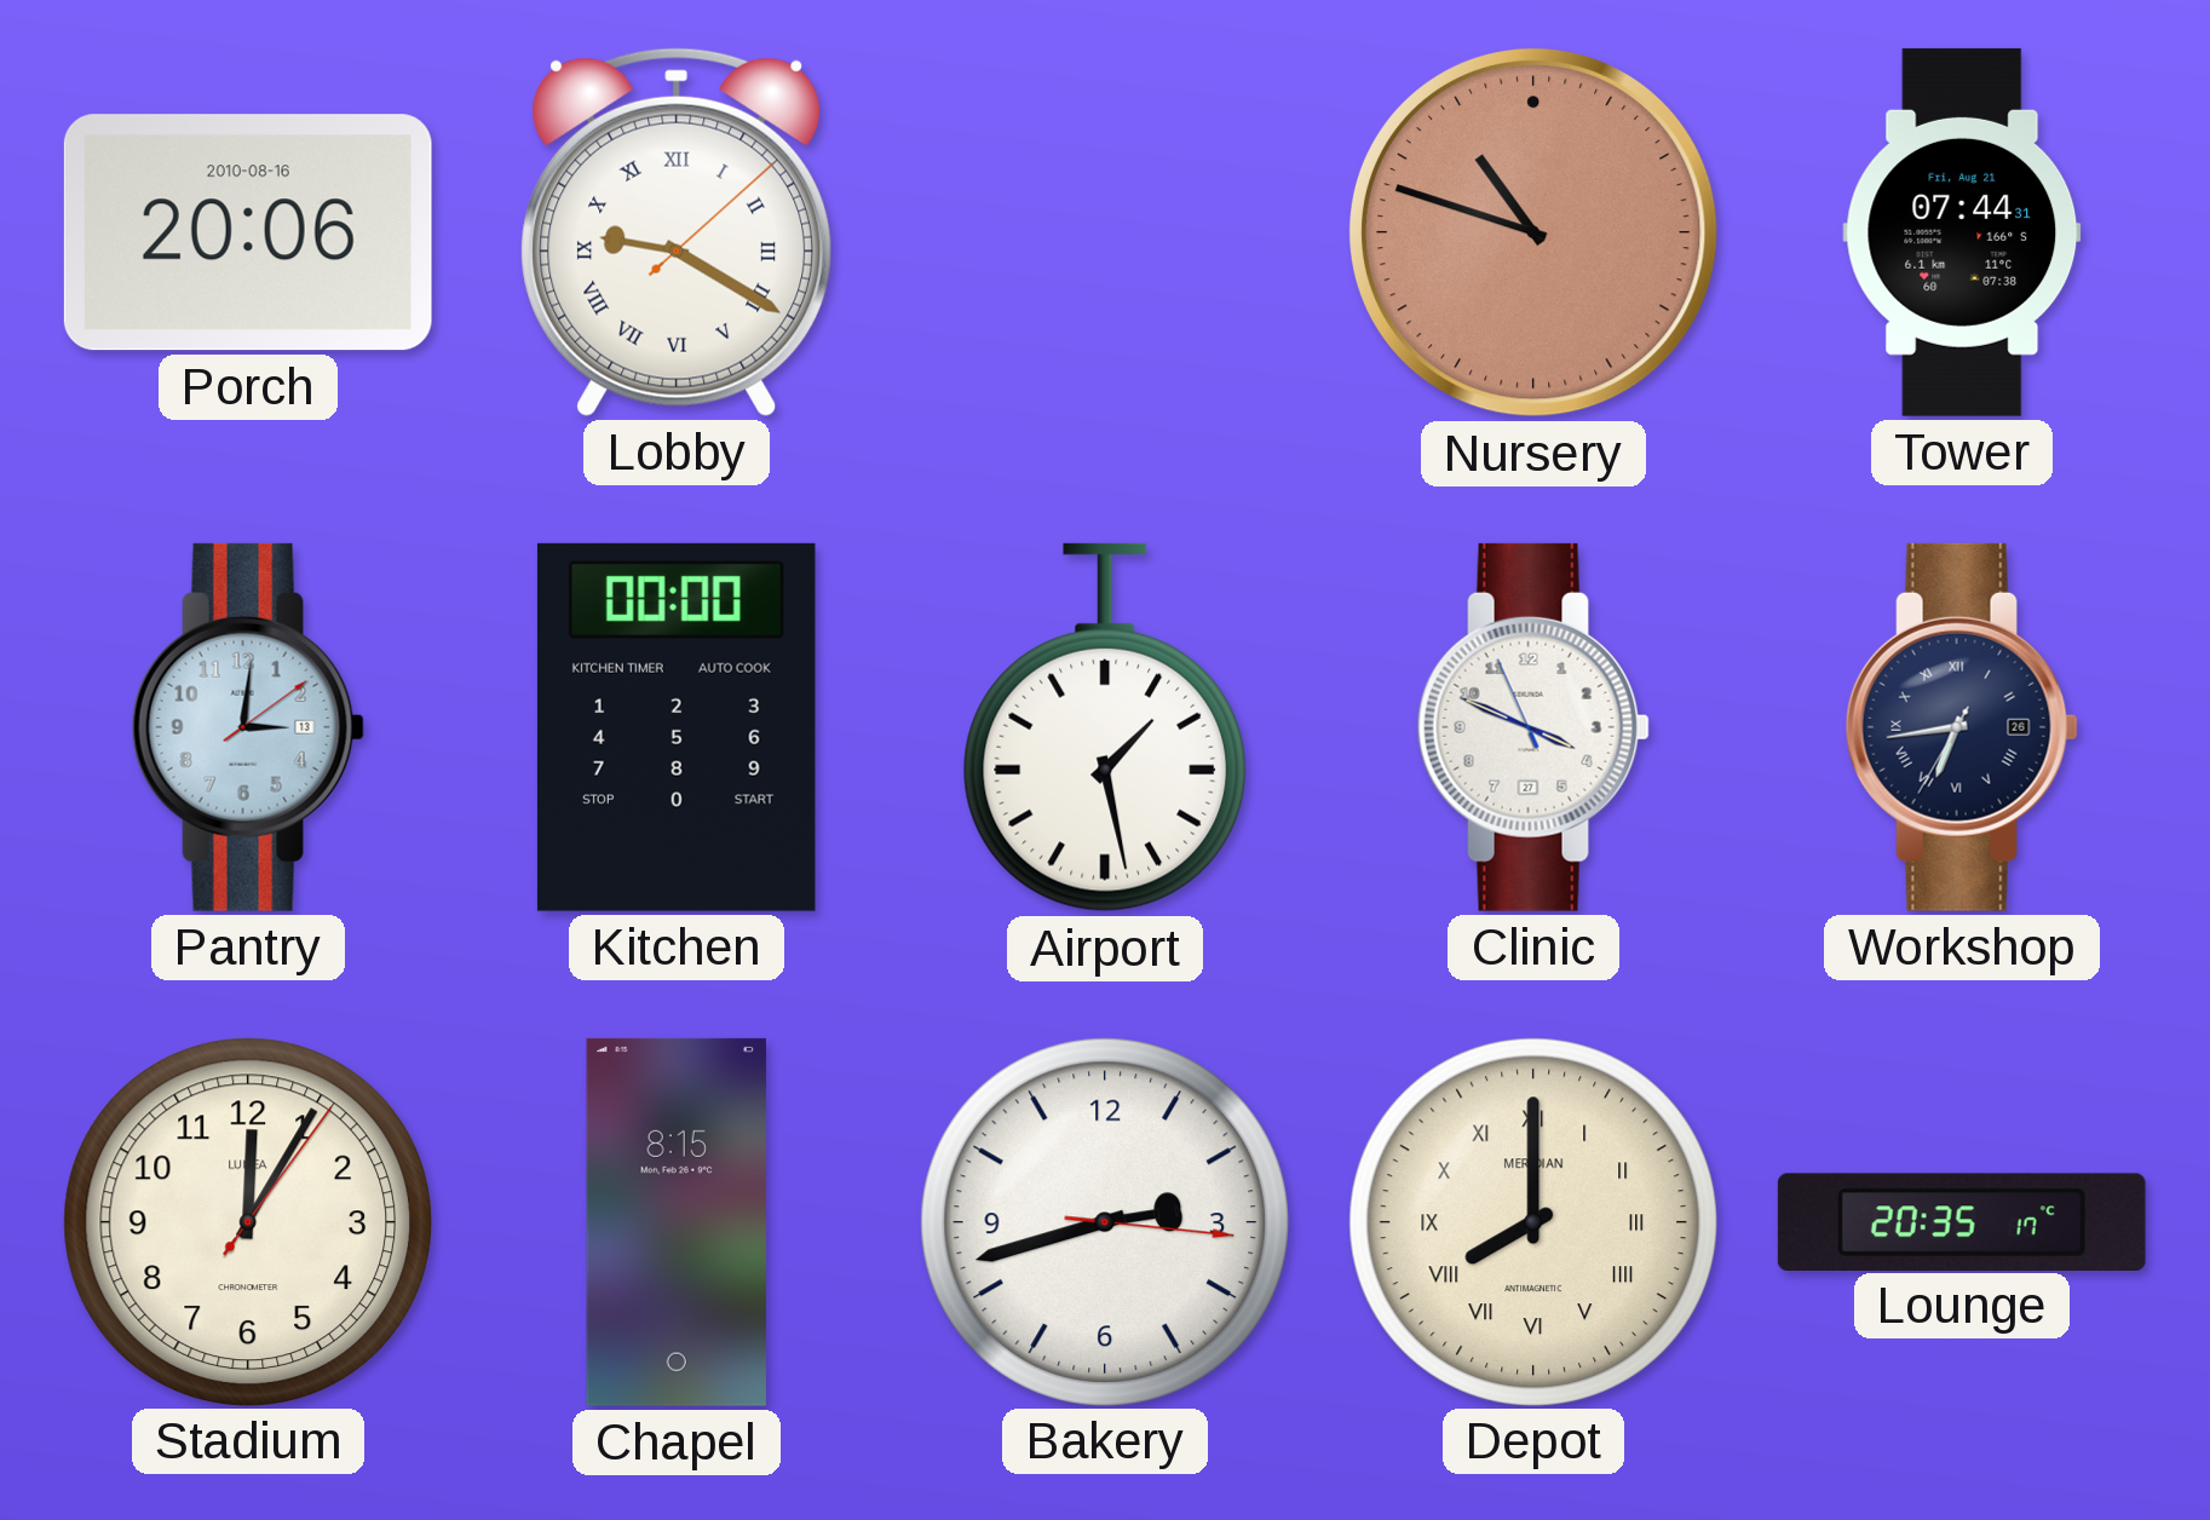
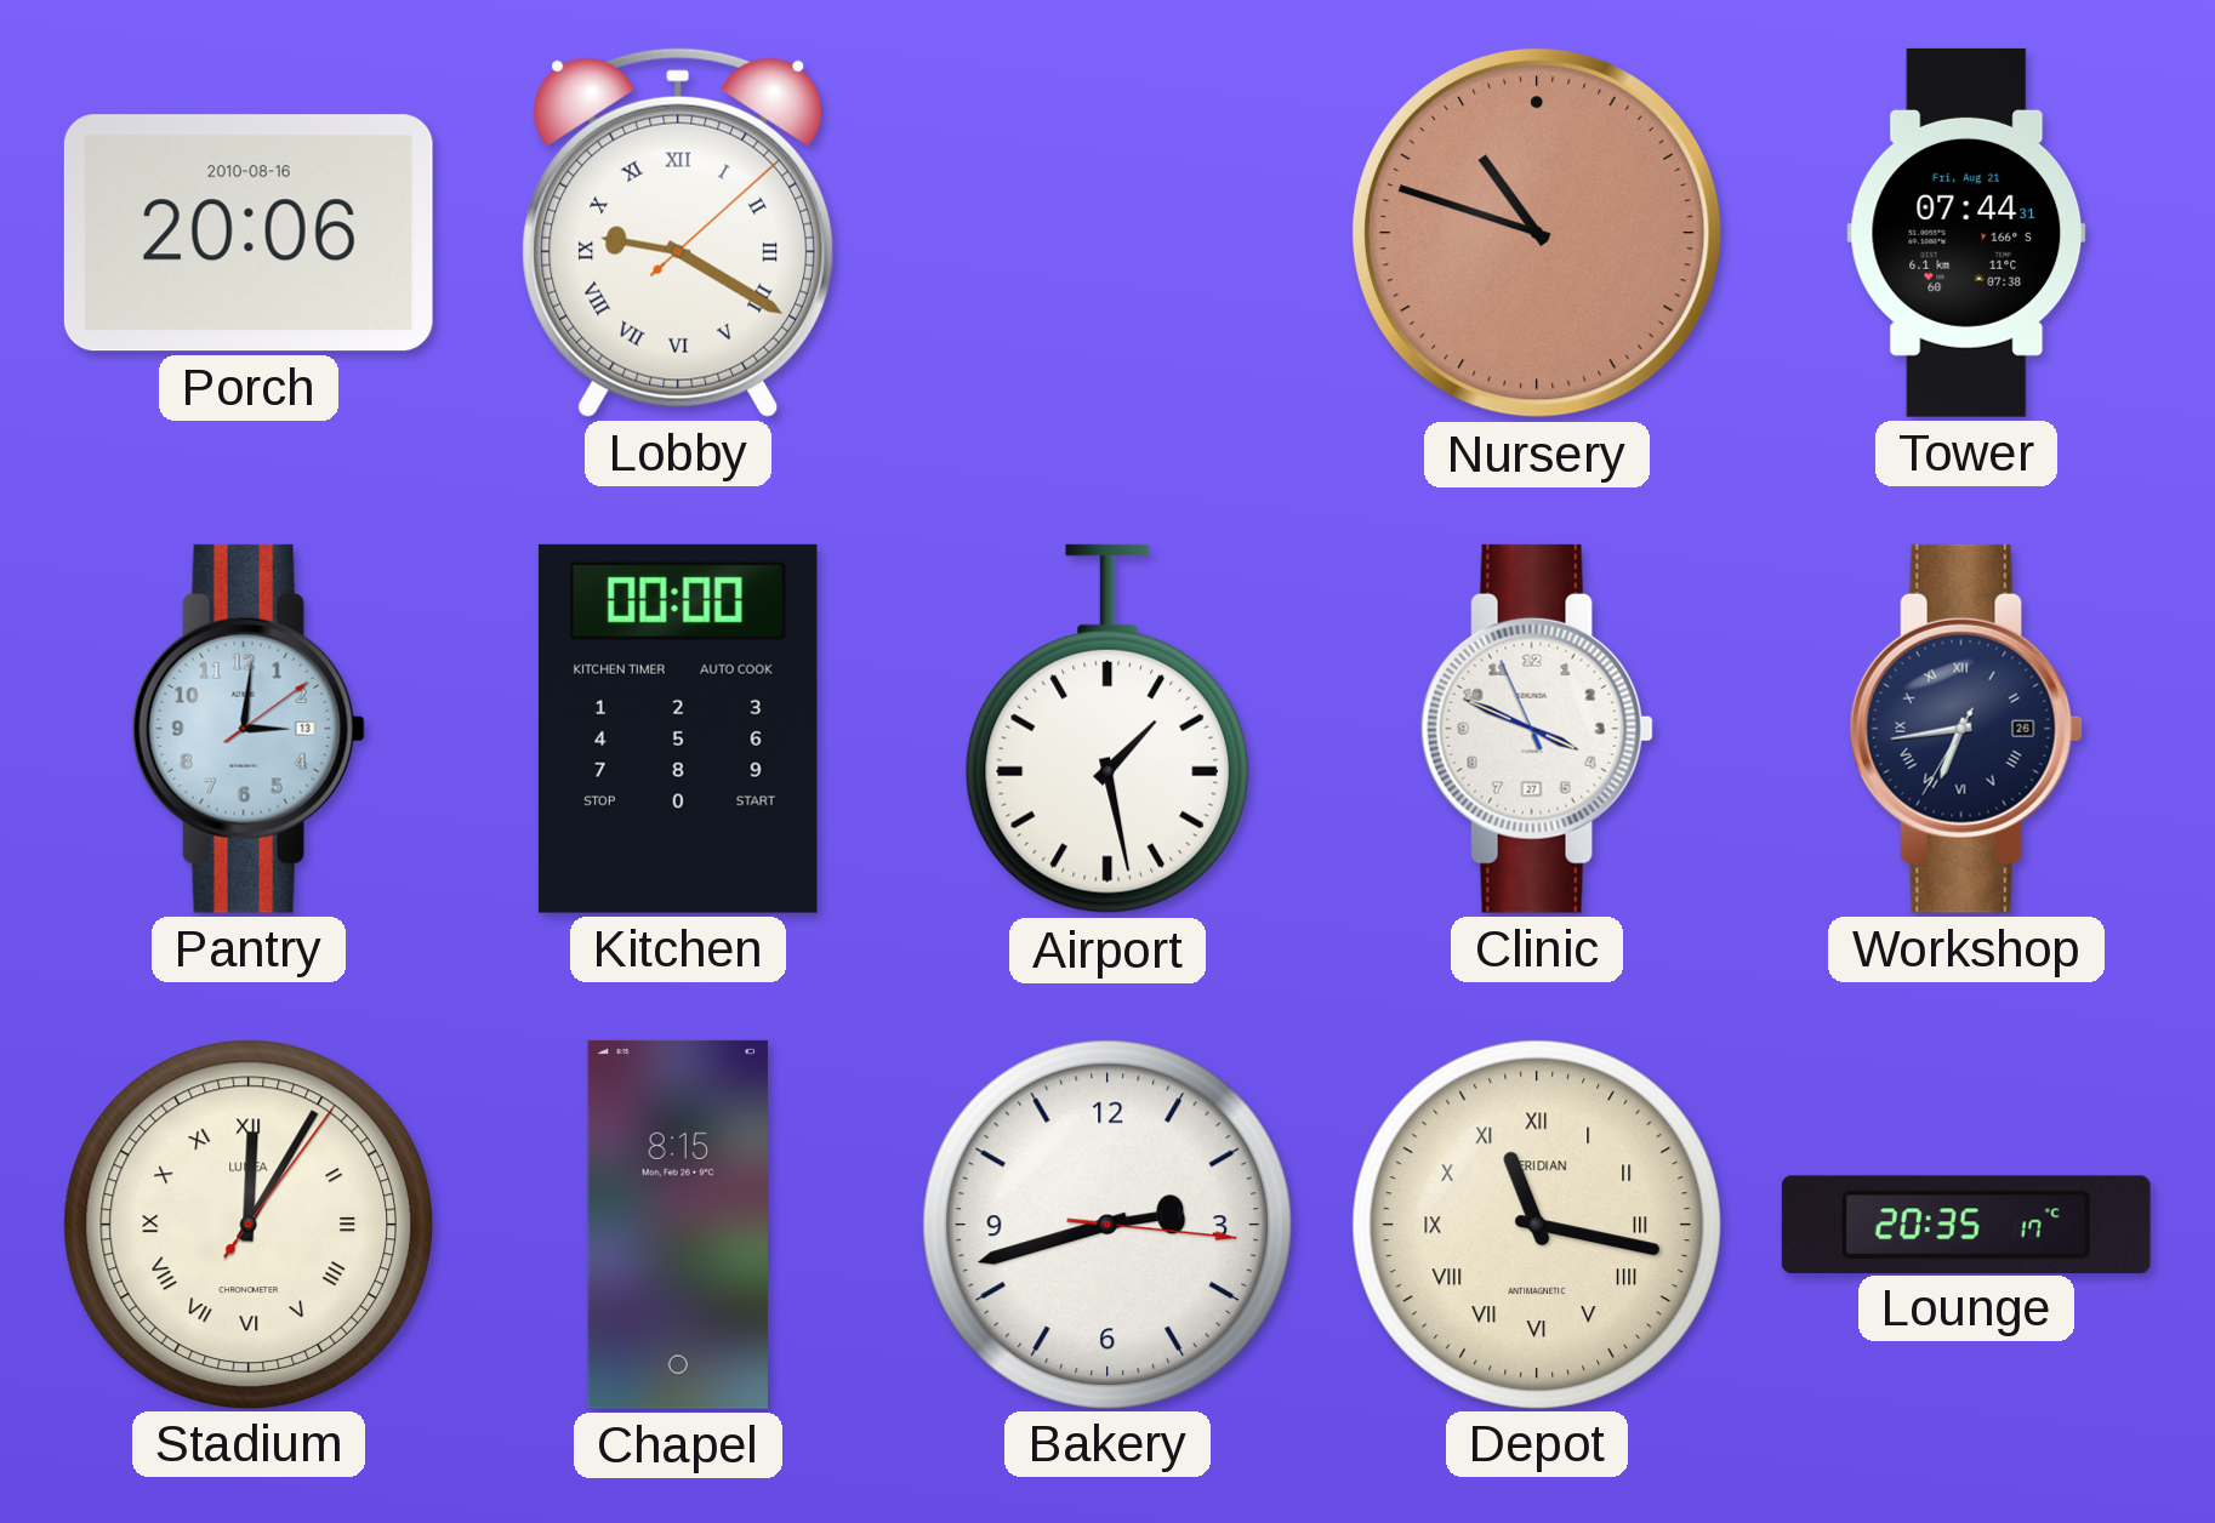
Stadium numerals: Arabic -> Roman (247, 1223)
Depot: 8:00 -> 11:17 (1536, 1223)
